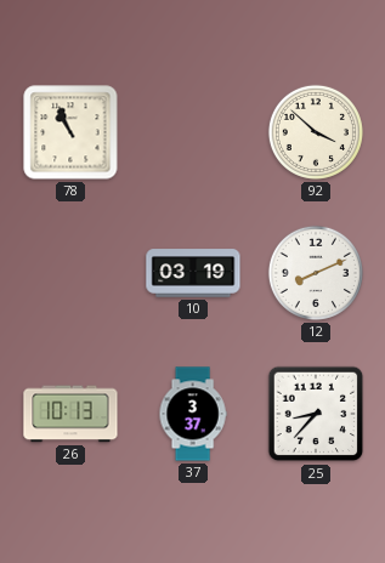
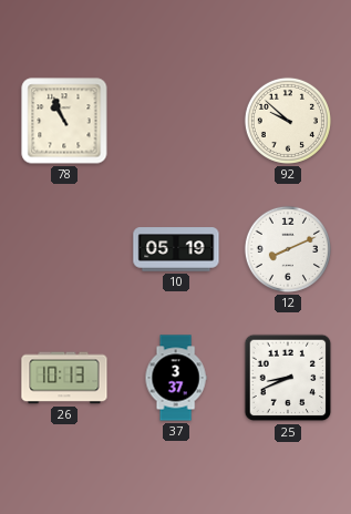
92: 3:52 -> 9:52 (288, 121)
10: 03:19 -> 05:19 (176, 249)
25: 8:37 -> 8:41 (288, 378)
